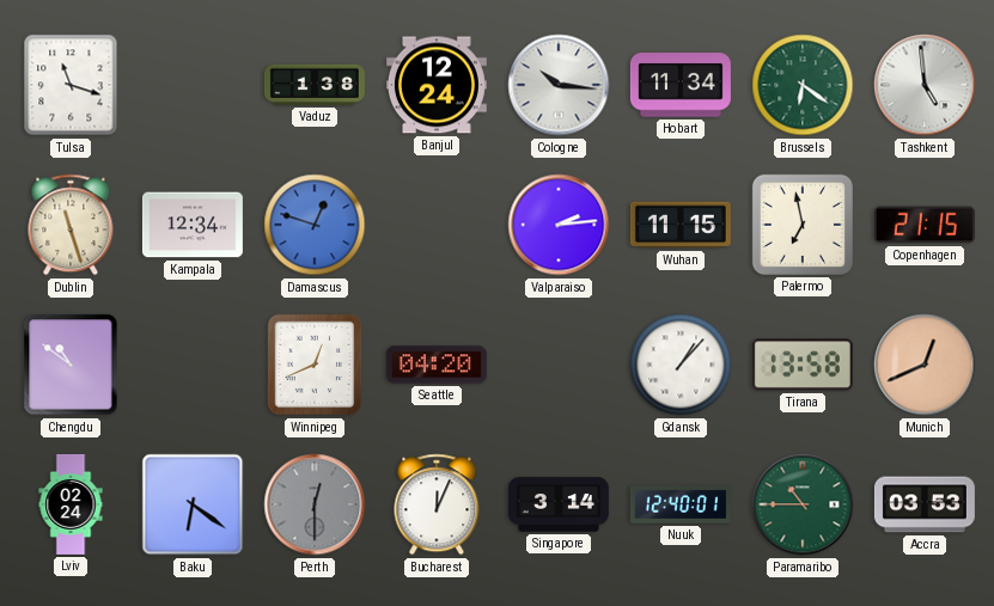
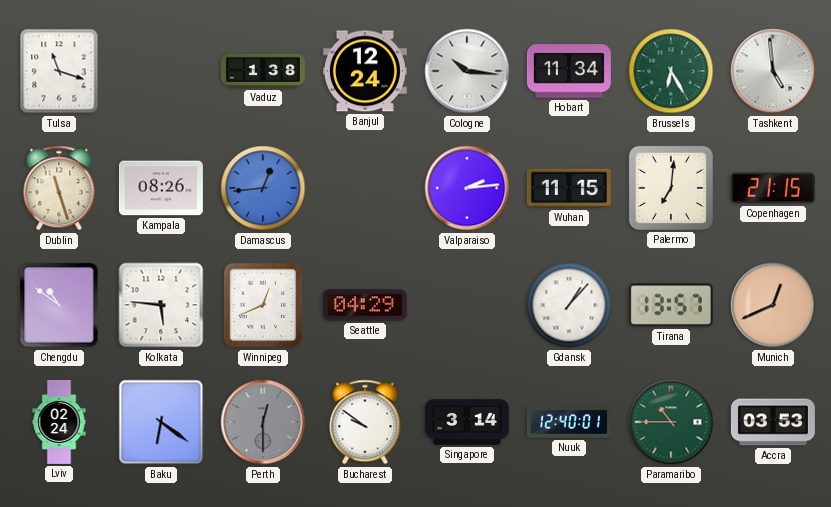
Brussels: 6:21 -> 6:25 (671, 71)
Kampala: 12:34 -> 08:26 (161, 188)
Damascus: 12:48 -> 12:44 (263, 188)
Palermo: 6:58 -> 7:01 (671, 188)
Kolkata: none -> 5:46 (161, 305)
Seattle: 04:20 -> 04:29 (365, 305)
Tirana: 13:58 -> 13:57 (671, 305)
Bucharest: 12:04 -> 9:51 (365, 422)
